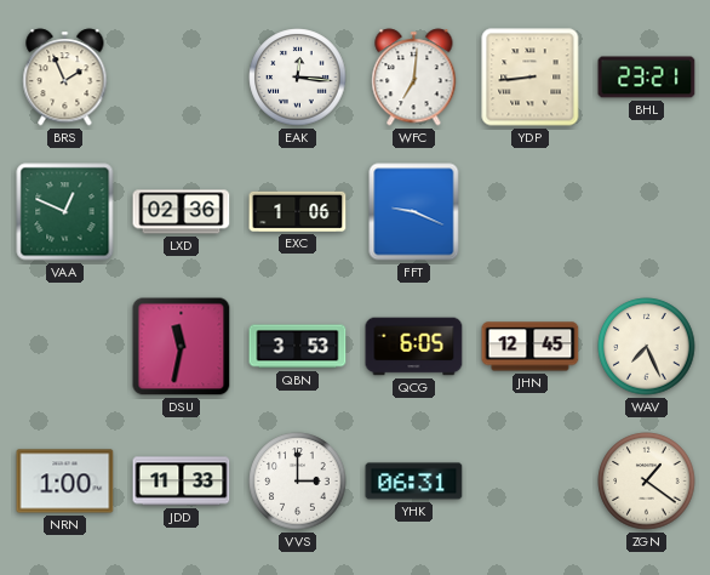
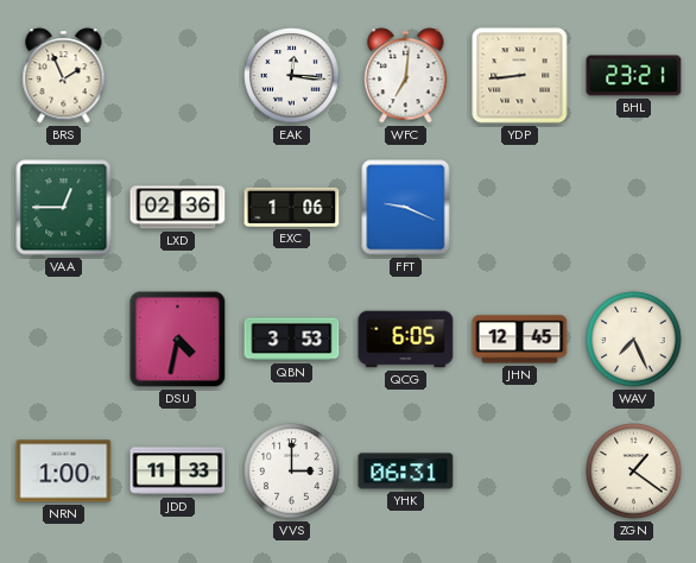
VAA: 12:49 -> 12:45 (64, 208)
DSU: 11:32 -> 4:32 (178, 340)
